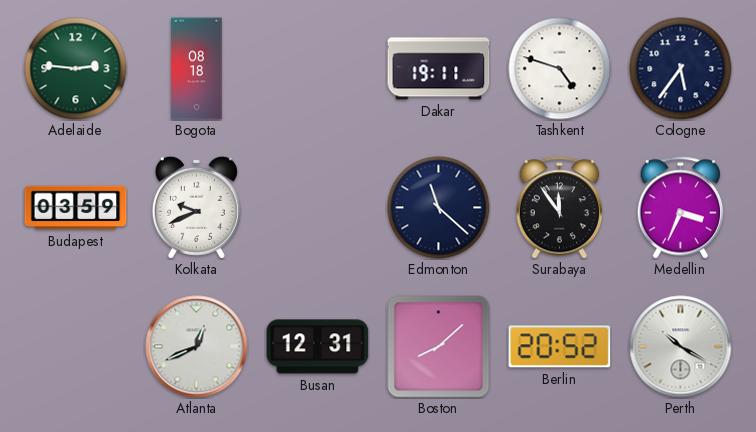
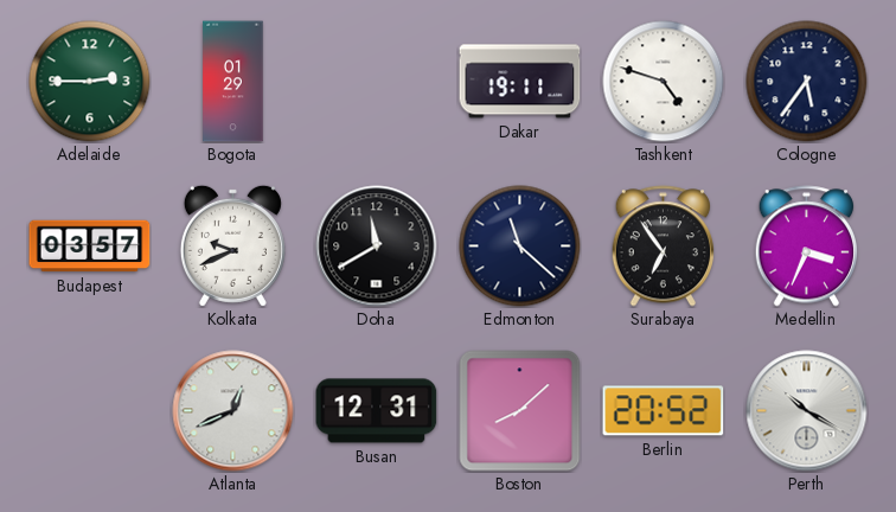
Adelaide: 2:46 -> 2:45 (90, 82)
Bogota: 08:18 -> 01:29 (233, 82)
Budapest: 03:59 -> 03:57 (90, 247)
Doha: none -> 11:40 (377, 247)
Surabaya: 11:54 -> 6:54 (663, 247)
